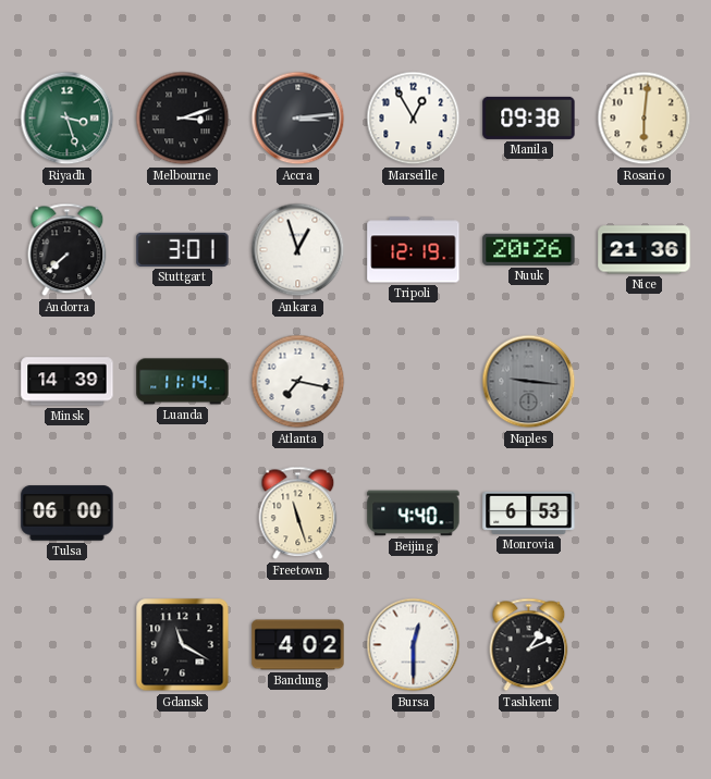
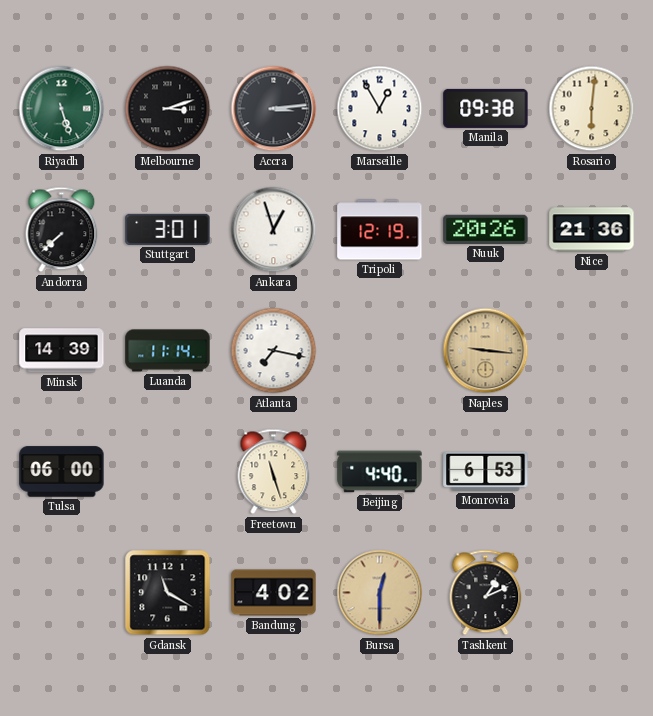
Riyadh: 3:27 -> 5:27 (62, 109)
Naples dial: grey -> champagne (486, 351)
Bursa dial: white -> champagne (380, 593)
